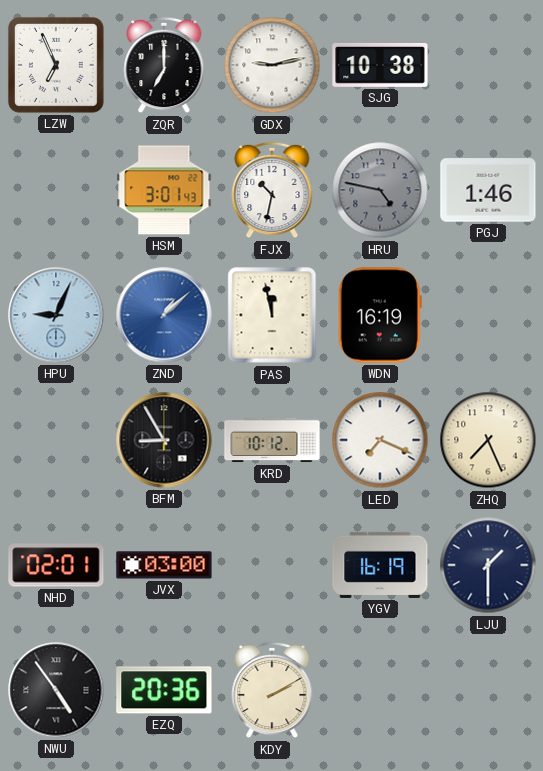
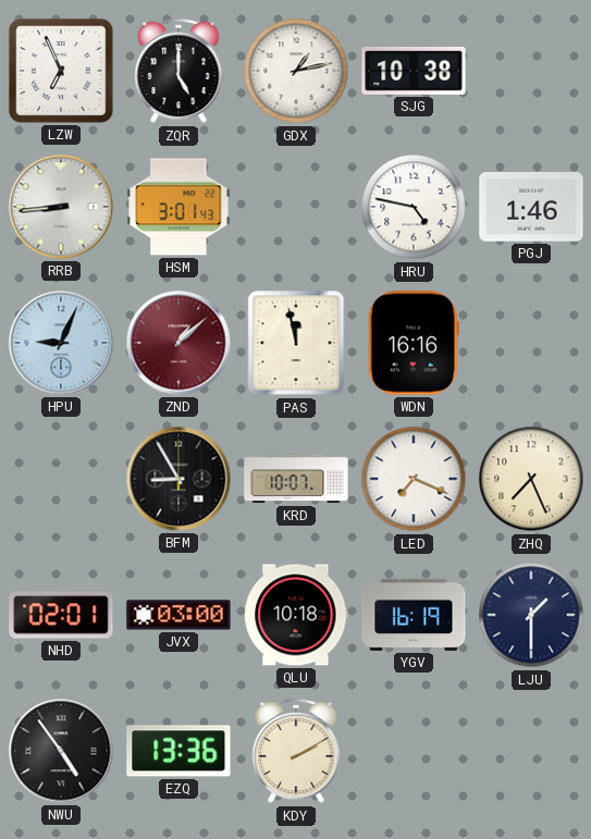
ZQR: 7:00 -> 5:00 (178, 71)
GDX: 9:13 -> 1:13 (296, 71)
RRB: none -> 8:44 (61, 207)
FJX: 10:32 -> none (272, 190)
HRU dial: grey -> white (414, 207)
ZND dial: blue -> burgundy (178, 343)
WDN: 16:19 -> 16:16 (414, 343)
KRD: 10:12 -> 10:07 (296, 479)
QLU: none -> 10:18 (296, 615)
EZQ: 20:36 -> 13:36 (178, 751)
